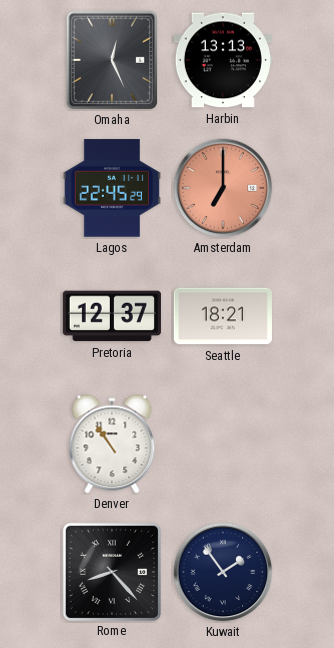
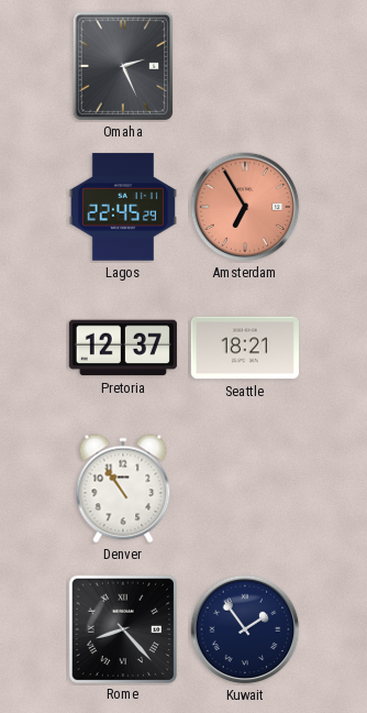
Omaha: 12:26 -> 2:26 (123, 66)
Harbin: 13:13 -> none (223, 60)
Amsterdam: 7:00 -> 6:55 (245, 207)
